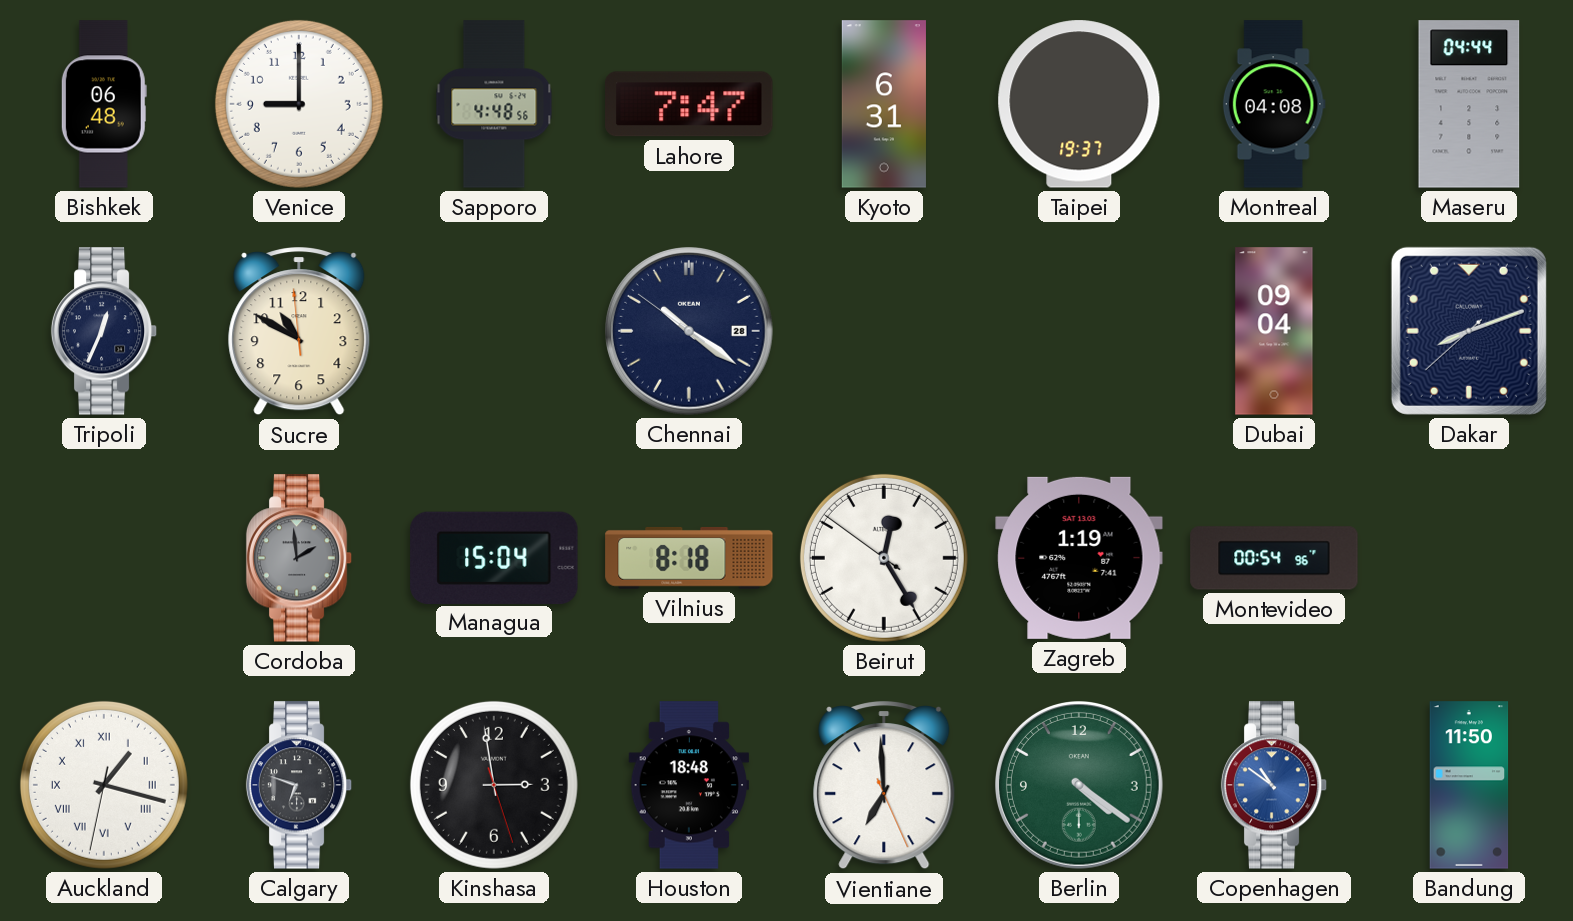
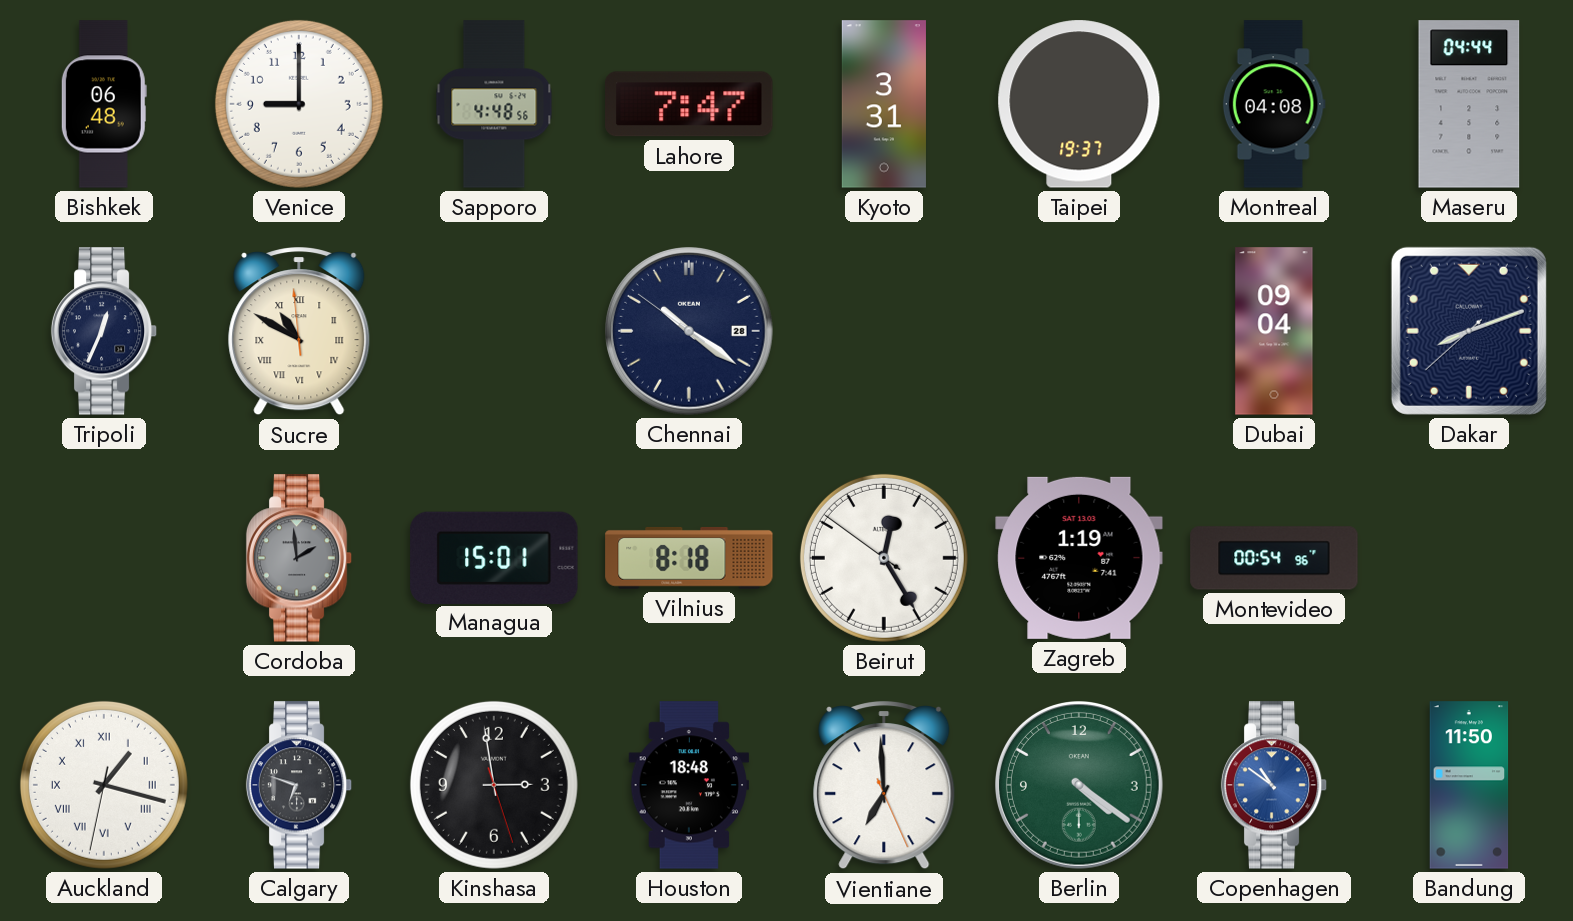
Kyoto: 6:31 -> 3:31 (884, 104)
Sucre numerals: Arabic -> Roman (299, 332)
Managua: 15:04 -> 15:01 (494, 557)
